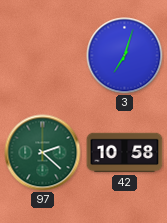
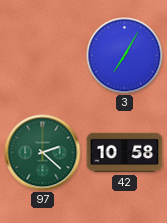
3: 7:03 -> 7:05 (125, 56)
